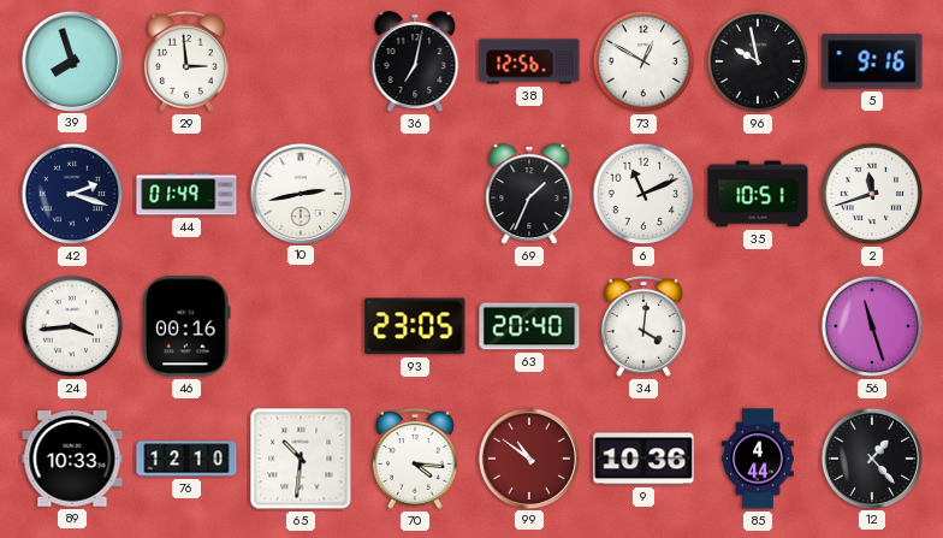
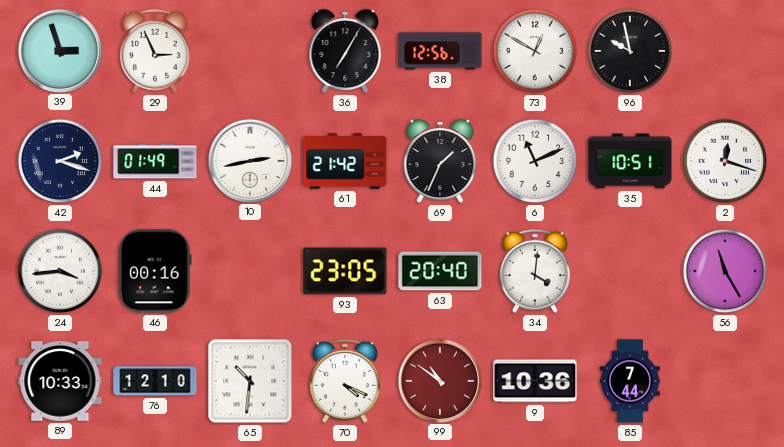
39: 7:57 -> 2:57 (59, 50)
29: 2:59 -> 2:56 (155, 51)
36: 7:02 -> 7:05 (345, 52)
5: 9:16 -> none (872, 61)
61: none -> 21:42 (345, 161)
2: 11:42 -> 12:18 (725, 161)
56: 11:27 -> 11:25 (725, 271)
70: 4:16 -> 4:19 (345, 381)
85: 4:44 -> 7:44 (630, 381)
12: 1:23 -> none (871, 457)
